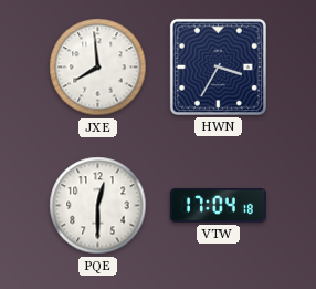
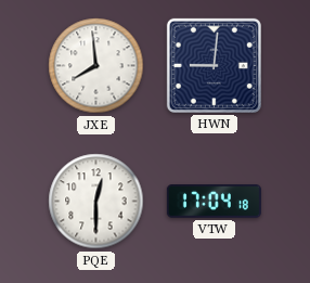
HWN: 3:35 -> 9:01 (214, 65)
